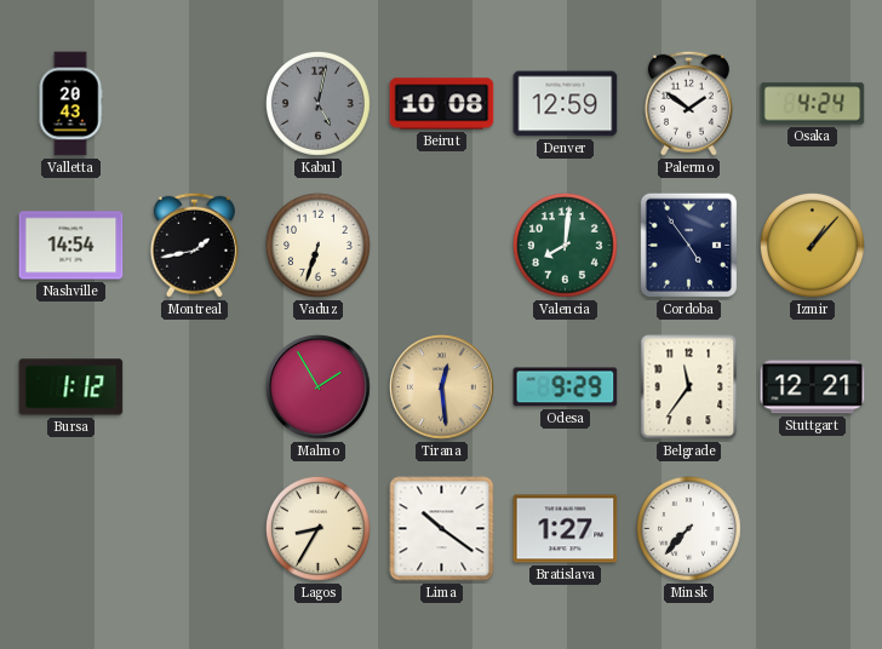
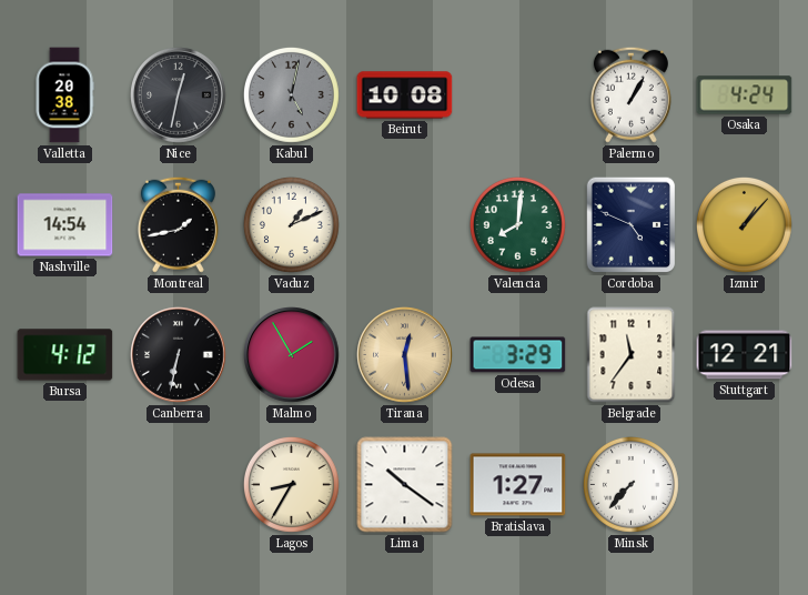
Valletta: 20:43 -> 20:38 (64, 95)
Nice: none -> 12:32 (179, 95)
Denver: 12:59 -> none (566, 104)
Palermo: 1:51 -> 1:05 (630, 94)
Vaduz: 6:33 -> 1:11 (291, 224)
Cordoba: 4:54 -> 4:49 (632, 225)
Bursa: 1:12 -> 4:12 (65, 355)
Canberra: none -> 6:32 (179, 355)
Odesa: 9:29 -> 3:29 (518, 355)
